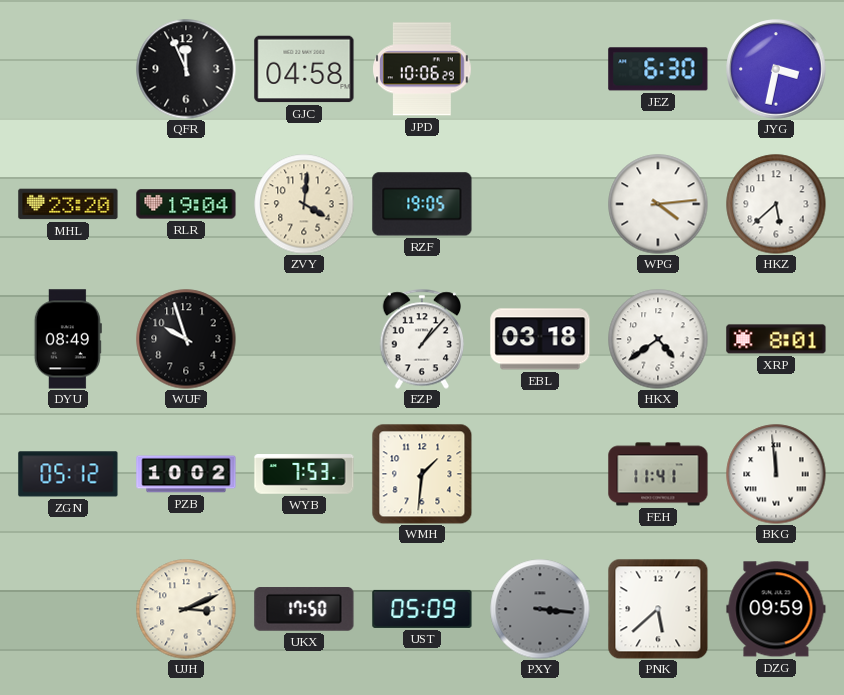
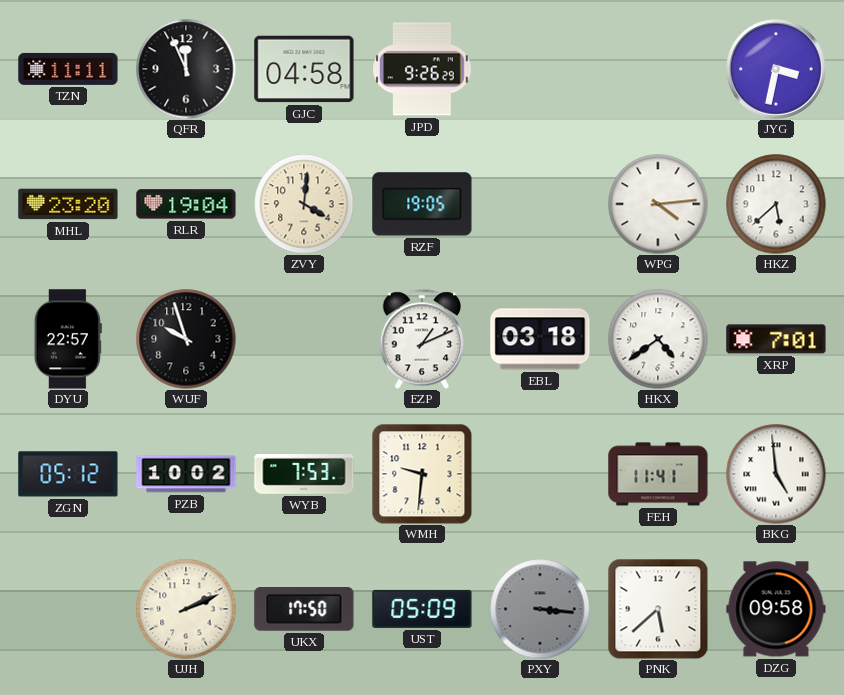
TZN: none -> 11:11 (68, 69)
JPD: 10:06 -> 9:26 (423, 69)
JEZ: 6:30 -> none (658, 69)
DYU: 08:49 -> 22:57 (68, 339)
EZP: 1:07 -> 1:11 (422, 339)
XRP: 8:01 -> 7:01 (776, 339)
WMH: 1:31 -> 9:31 (422, 474)
BKG: 11:59 -> 4:59 (776, 474)
UJH: 3:11 -> 2:11 (186, 609)
DZG: 09:59 -> 09:58 (776, 609)
